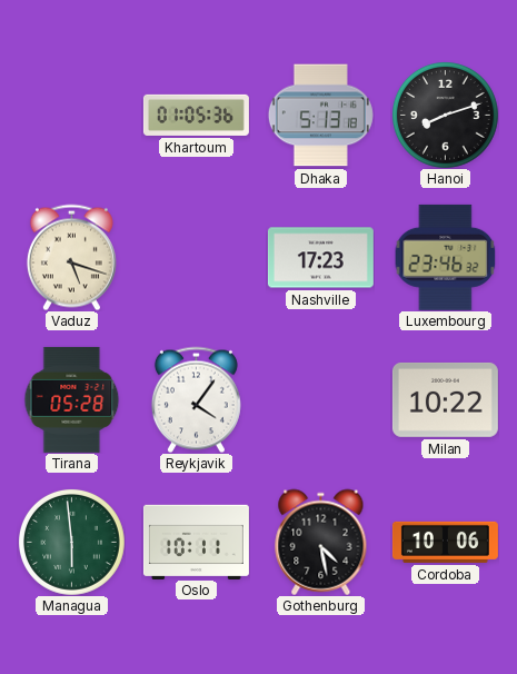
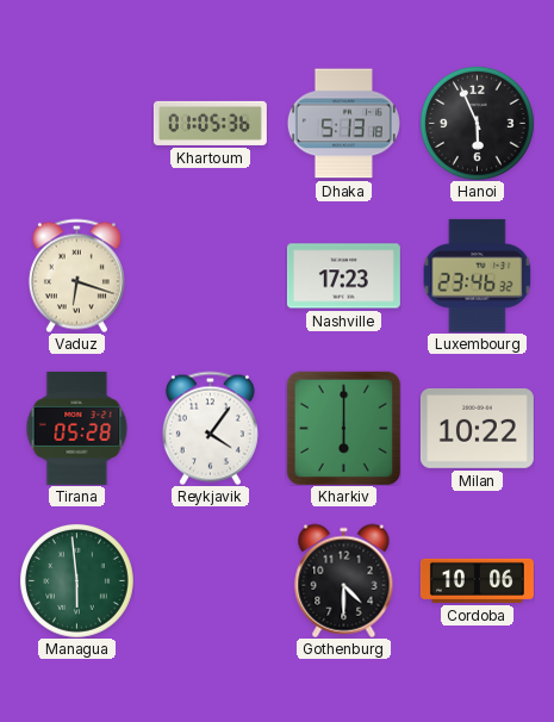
Hanoi: 8:12 -> 5:56 (477, 123)
Vaduz: 5:18 -> 6:18 (76, 275)
Kharkiv: none -> 6:00 (343, 428)
Oslo: 10:11 -> none (196, 542)
Gothenburg: 4:28 -> 4:30 (344, 580)
